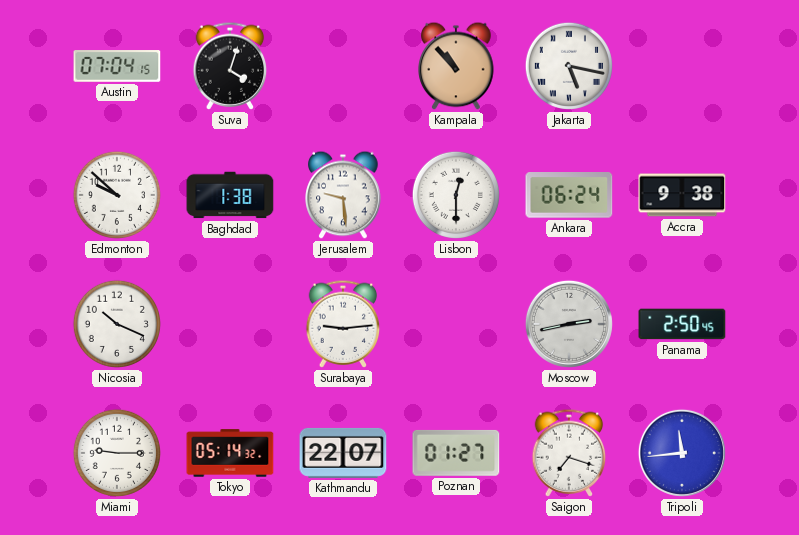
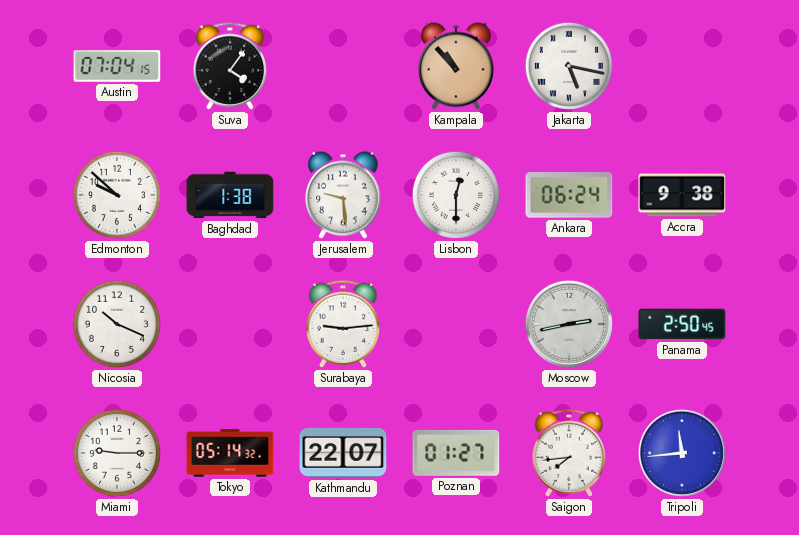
Suva: 4:03 -> 4:06 (230, 66)
Saigon: 7:18 -> 7:44 (569, 453)
